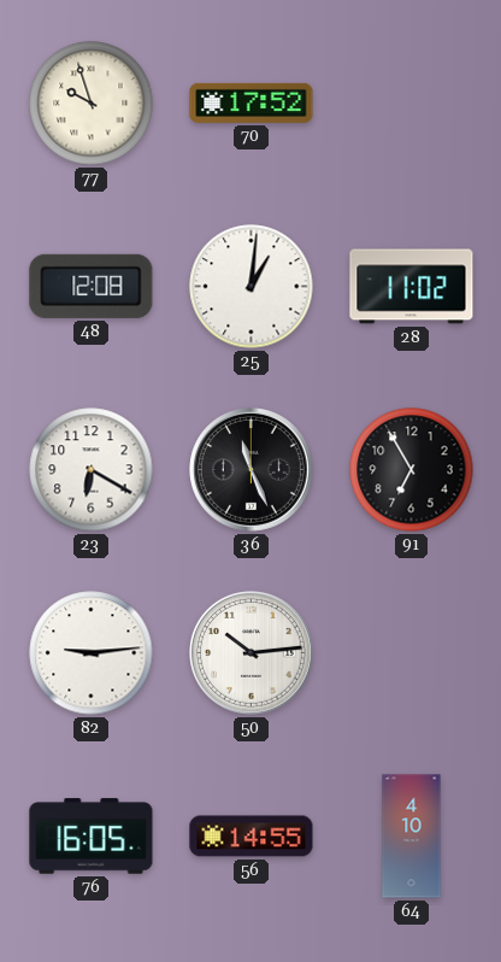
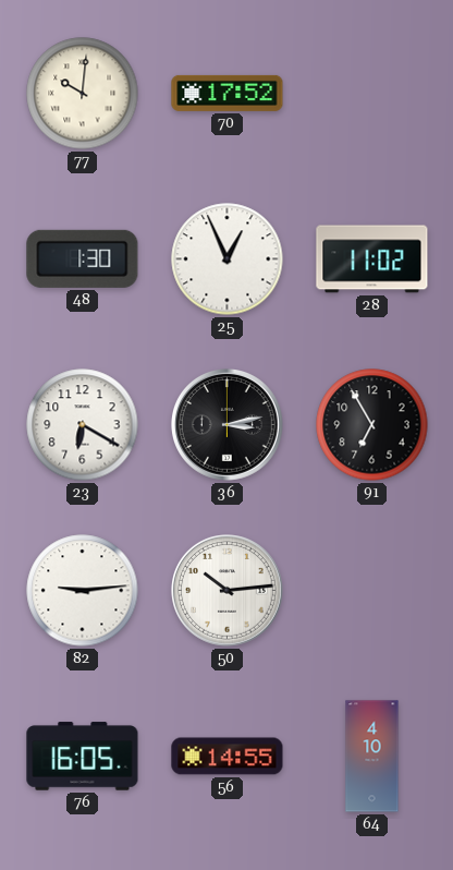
77: 9:57 -> 10:01 (83, 94)
48: 12:08 -> 1:30 (83, 258)
25: 1:01 -> 12:56 (228, 259)
36: 11:26 -> 3:13 (228, 425)
